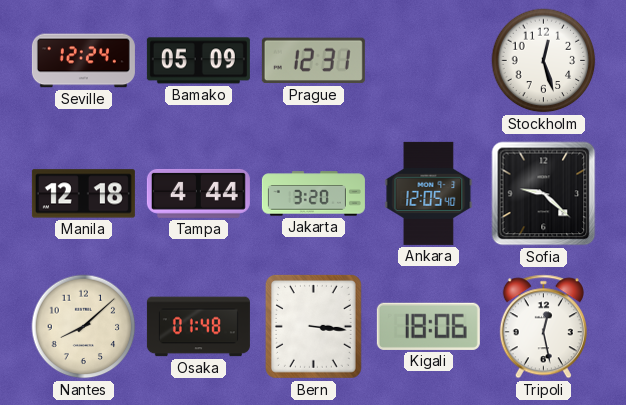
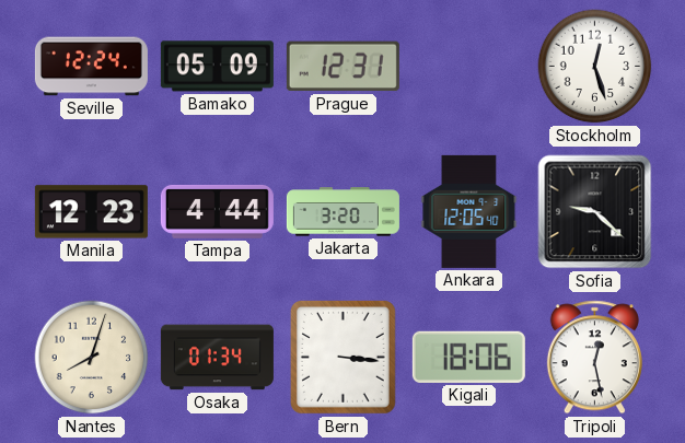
Manila: 12:18 -> 12:23 (91, 212)
Nantes: 8:08 -> 8:03 (92, 358)
Osaka: 01:48 -> 01:34 (217, 358)
